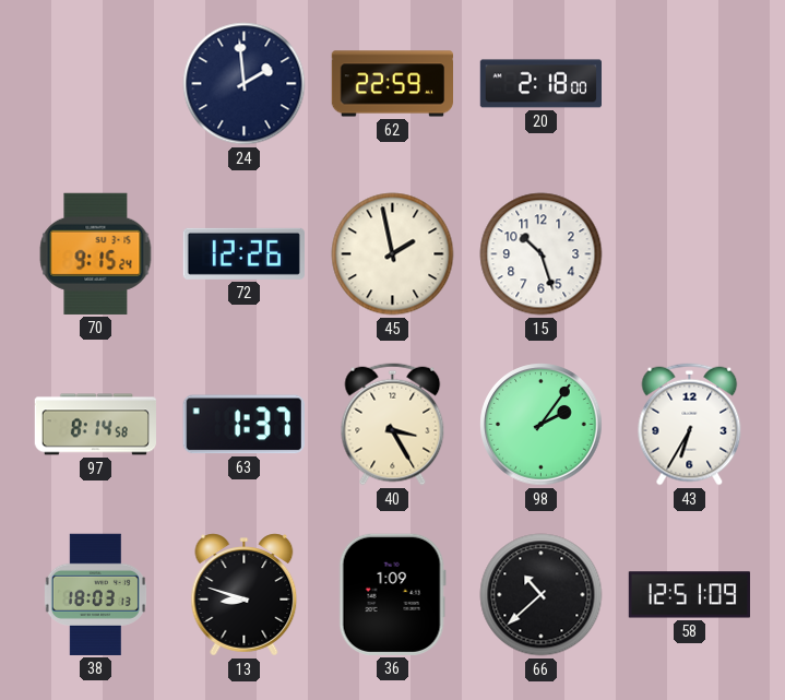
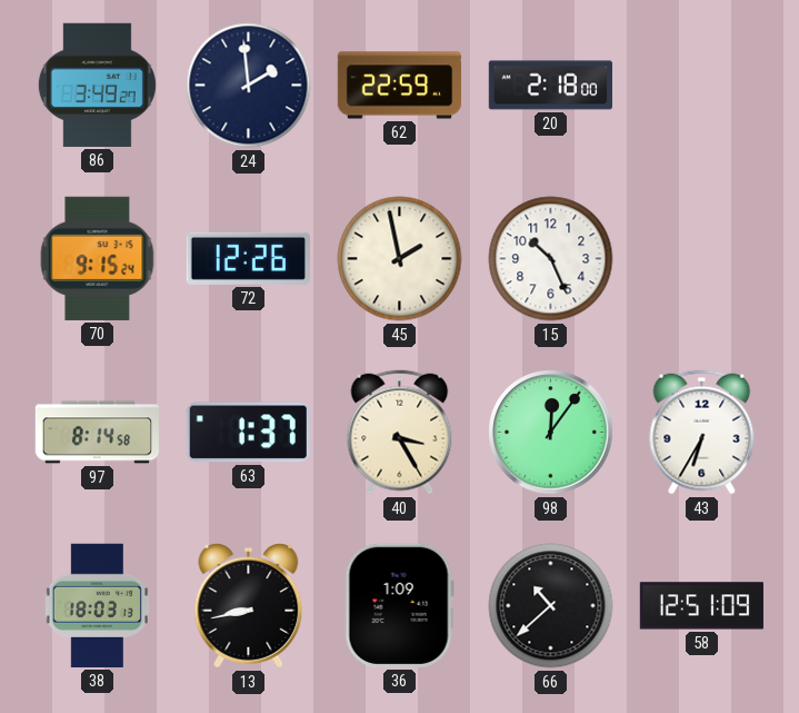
86: none -> 3:49 (97, 85)
15: 10:27 -> 10:26 (551, 259)
98: 2:06 -> 12:06 (551, 433)
13: 8:48 -> 8:43 (249, 606)
